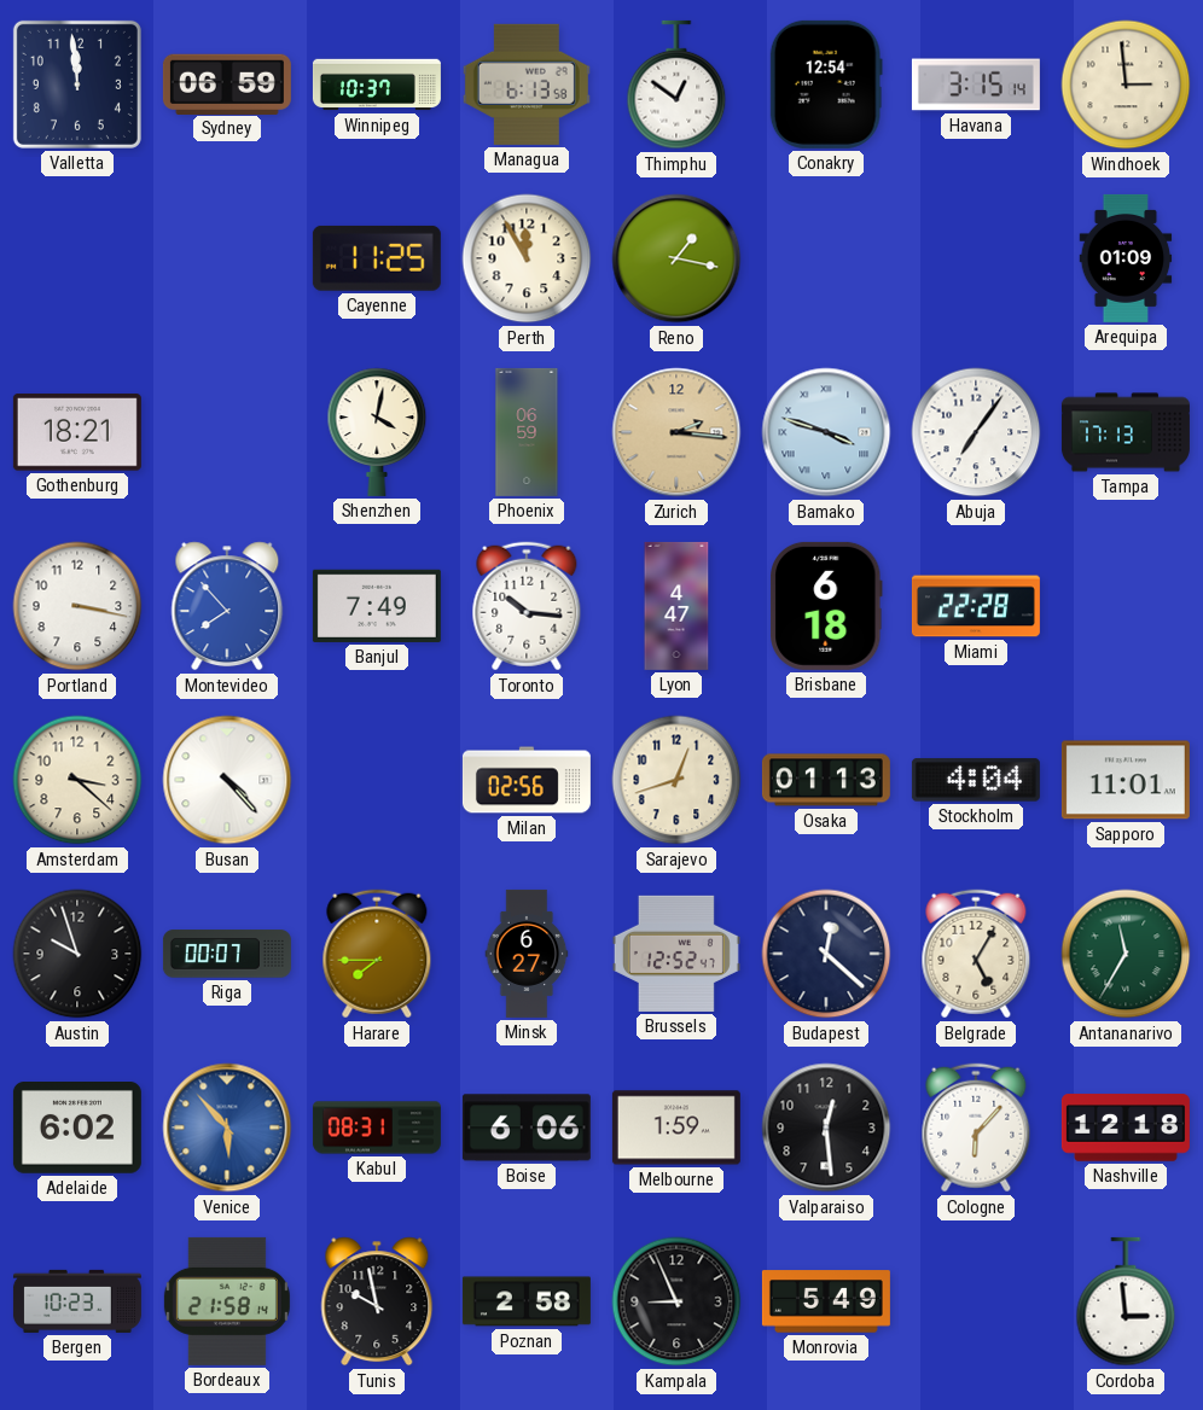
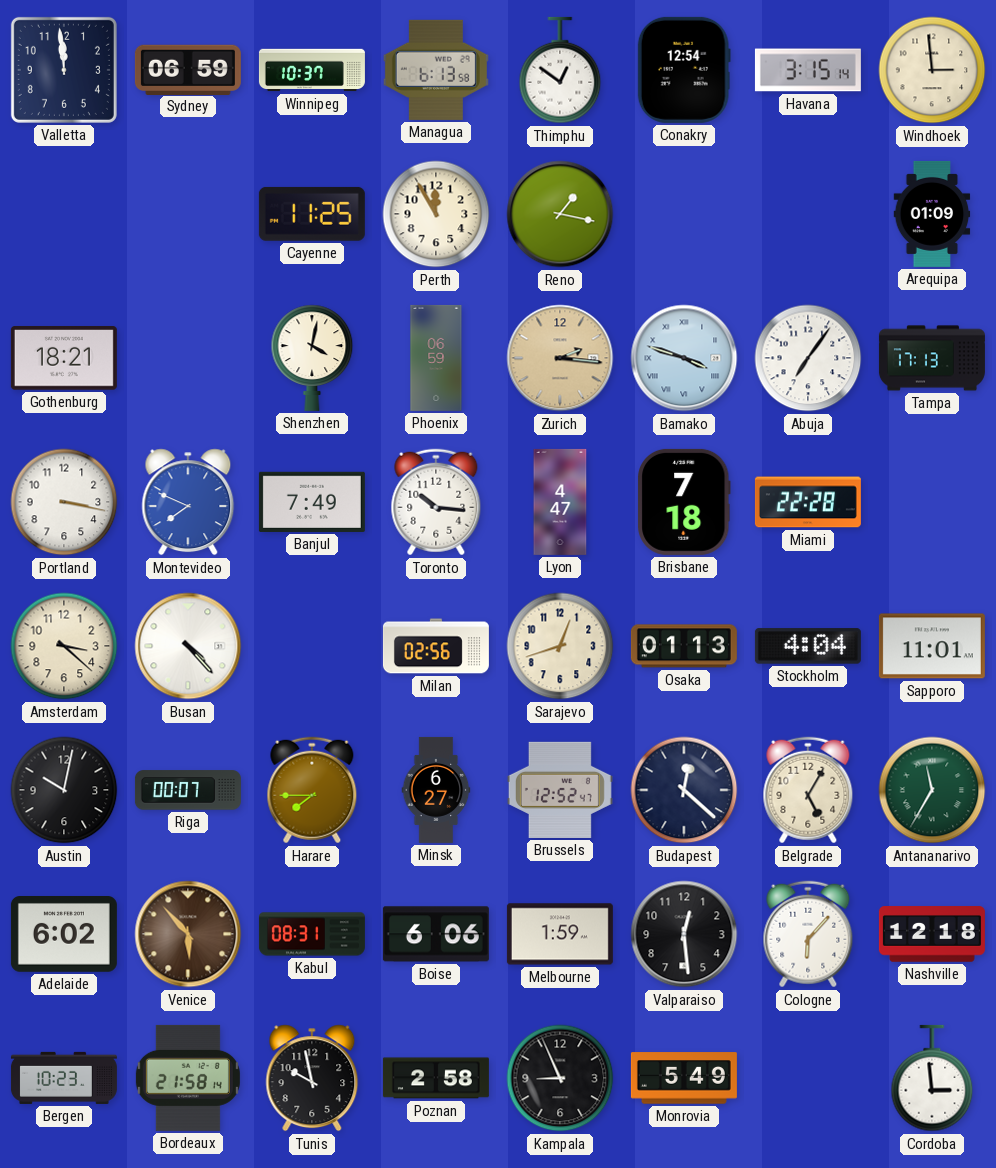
Montevideo: 7:53 -> 7:49 (188, 502)
Brisbane: 6:18 -> 7:18 (685, 502)
Austin: 9:57 -> 10:02 (64, 790)
Venice dial: blue -> brown (188, 934)
